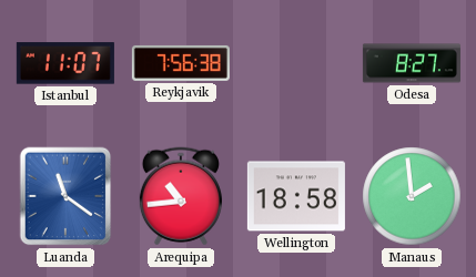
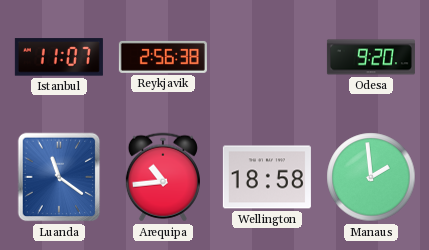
Reykjavik: 7:56 -> 2:56 (163, 57)
Odesa: 8:27 -> 9:20 (371, 57)
